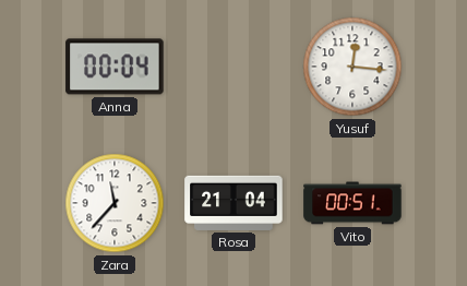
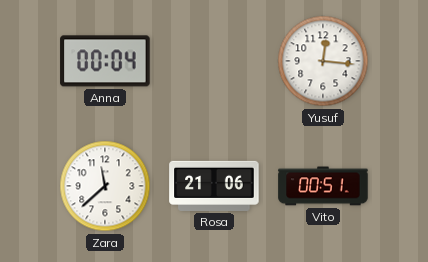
Zara: 11:37 -> 11:38 (105, 186)
Rosa: 21:04 -> 21:06 (214, 186)
